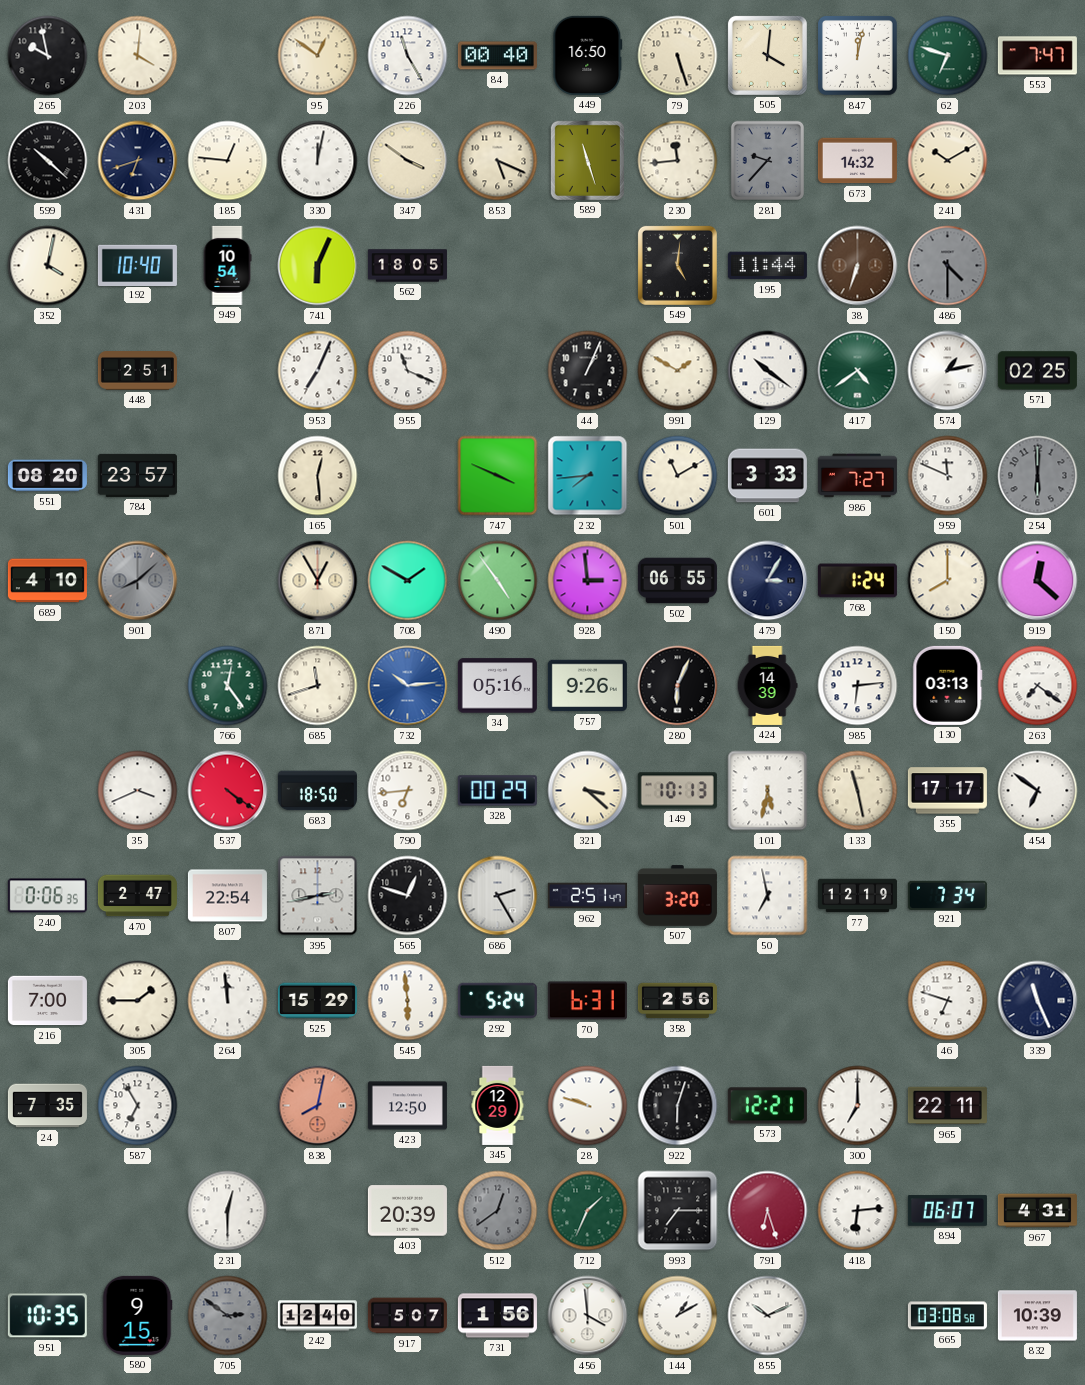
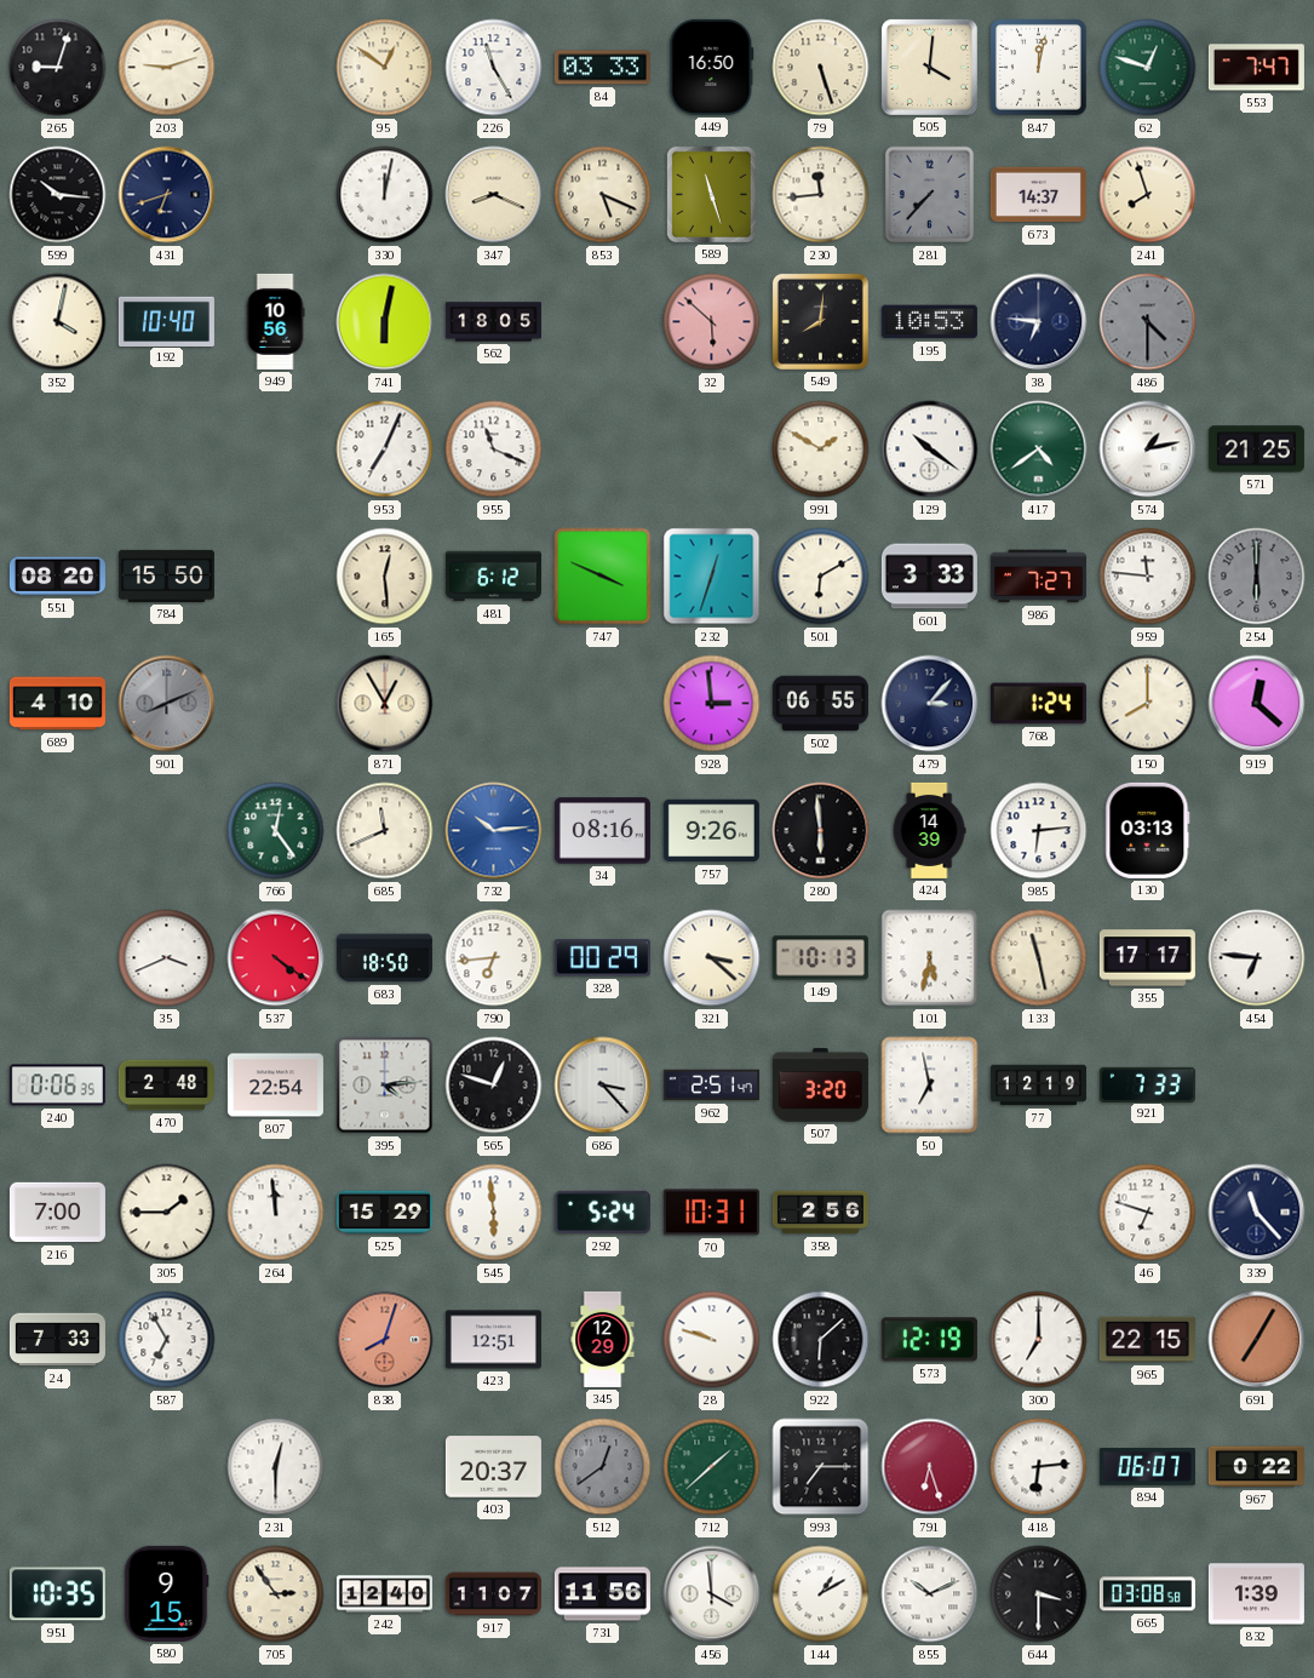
265: 9:58 -> 9:03 (58, 68)
203: 4:01 -> 9:12 (167, 68)
84: 00:40 -> 03:33 (602, 68)
62: 6:48 -> 12:48 (1148, 68)
599: 10:22 -> 10:16 (58, 195)
185: 12:46 -> none (228, 161)
347: 3:51 -> 8:19 (494, 195)
281: 9:37 -> 7:37 (929, 195)
673: 14:32 -> 14:37 (1038, 195)
241: 10:10 -> 7:57 (1148, 195)
949: 10:54 -> 10:56 (275, 321)
741: 6:04 -> 6:02 (385, 322)
32: none -> 5:52 (712, 322)
549: 5:01 -> 8:01 (820, 321)
195: 11:44 -> 10:53 (929, 322)
38: 6:33 -> 6:46 (1039, 322)
38 dial: brown -> navy (1039, 322)
448: 2:51 -> none (137, 371)
44: 1:04 -> none (588, 371)
571: 02:25 -> 21:25 (1256, 449)
784: 23:57 -> 15:50 (166, 575)
481: none -> 6:12 (493, 577)
232: 7:44 -> 12:33 (712, 577)
501: 11:10 -> 6:10 (821, 577)
959: 11:49 -> 11:46 (1148, 577)
901: 8:08 -> 8:11 (167, 704)
708: 1:50 -> none (408, 581)
490: 4:54 -> none (498, 581)
479: 3:05 -> 3:07 (930, 704)
685: 11:42 -> 11:41 (385, 831)
34: 05:16 -> 08:16 (602, 831)
280: 6:04 -> 5:59 (821, 831)
263: 7:21 -> none (1038, 686)
454: 6:51 -> 6:46 (1257, 958)
470: 2:47 -> 2:48 (166, 1086)
395: 2:43 -> 4:14 (385, 1086)
686: 2:25 -> 3:23 (603, 1086)
921: 7:34 -> 7:33 (1147, 1084)
70: 6:31 -> 10:31 (711, 1213)
339: 11:26 -> 11:23 (1257, 1213)
24: 7:35 -> 7:33 (57, 1340)
838: 8:02 -> 8:03 (385, 1340)
423: 12:50 -> 12:51 (493, 1340)
922: 6:03 -> 6:08 (821, 1340)
573: 12:21 -> 12:19 (929, 1340)
965: 22:11 -> 22:15 (1147, 1340)
691: none -> 7:05 (1257, 1340)
403: 20:39 -> 20:37 (493, 1467)
712: 1:34 -> 1:38 (712, 1467)
967: 4:31 -> 0:22 (1256, 1467)
705: 2:51 -> 2:54 (276, 1594)
705 dial: grey -> cream (276, 1594)
917: 5:07 -> 11:07 (493, 1594)
731: 1:56 -> 11:56 (602, 1594)
644: none -> 3:30 (1039, 1594)
832: 10:39 -> 1:39 (1256, 1594)
